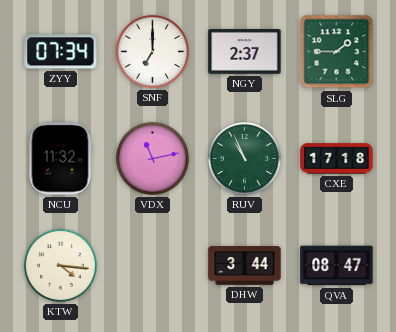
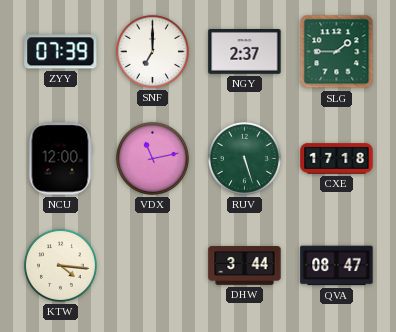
ZYY: 07:34 -> 07:39 (61, 52)
NCU: 11:32 -> 12:00 (60, 159)
RUV: 10:56 -> 5:27 (244, 158)
